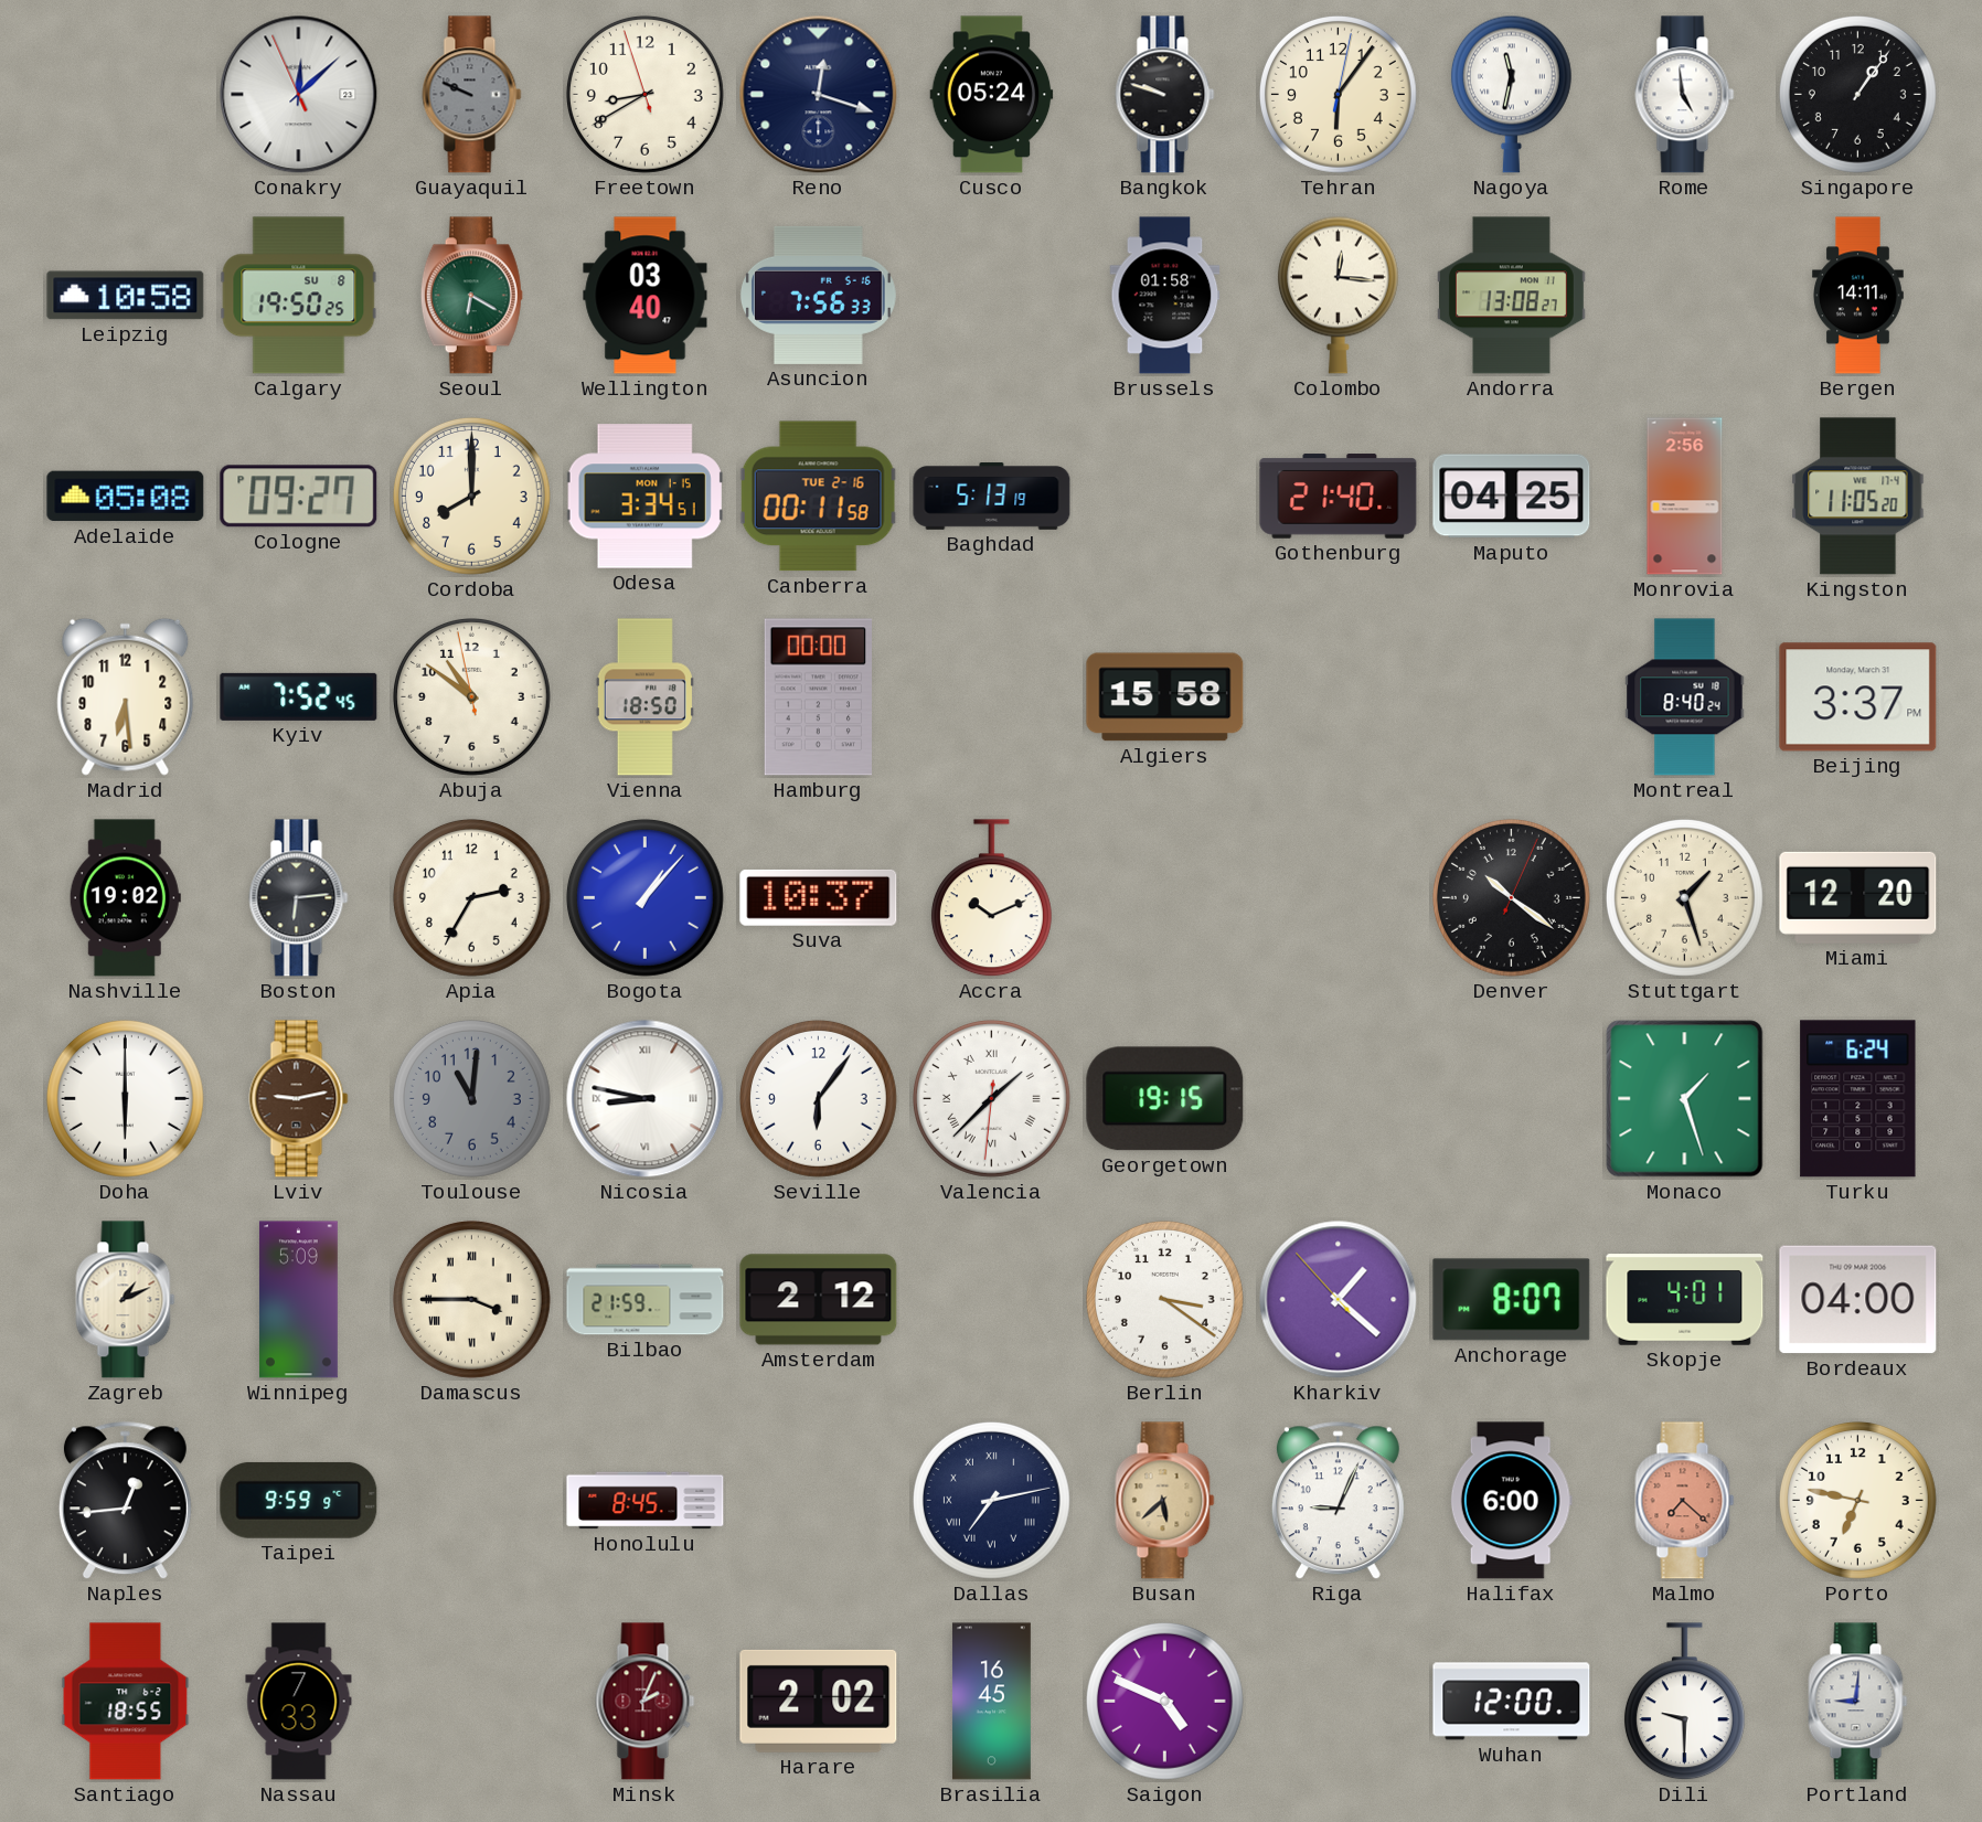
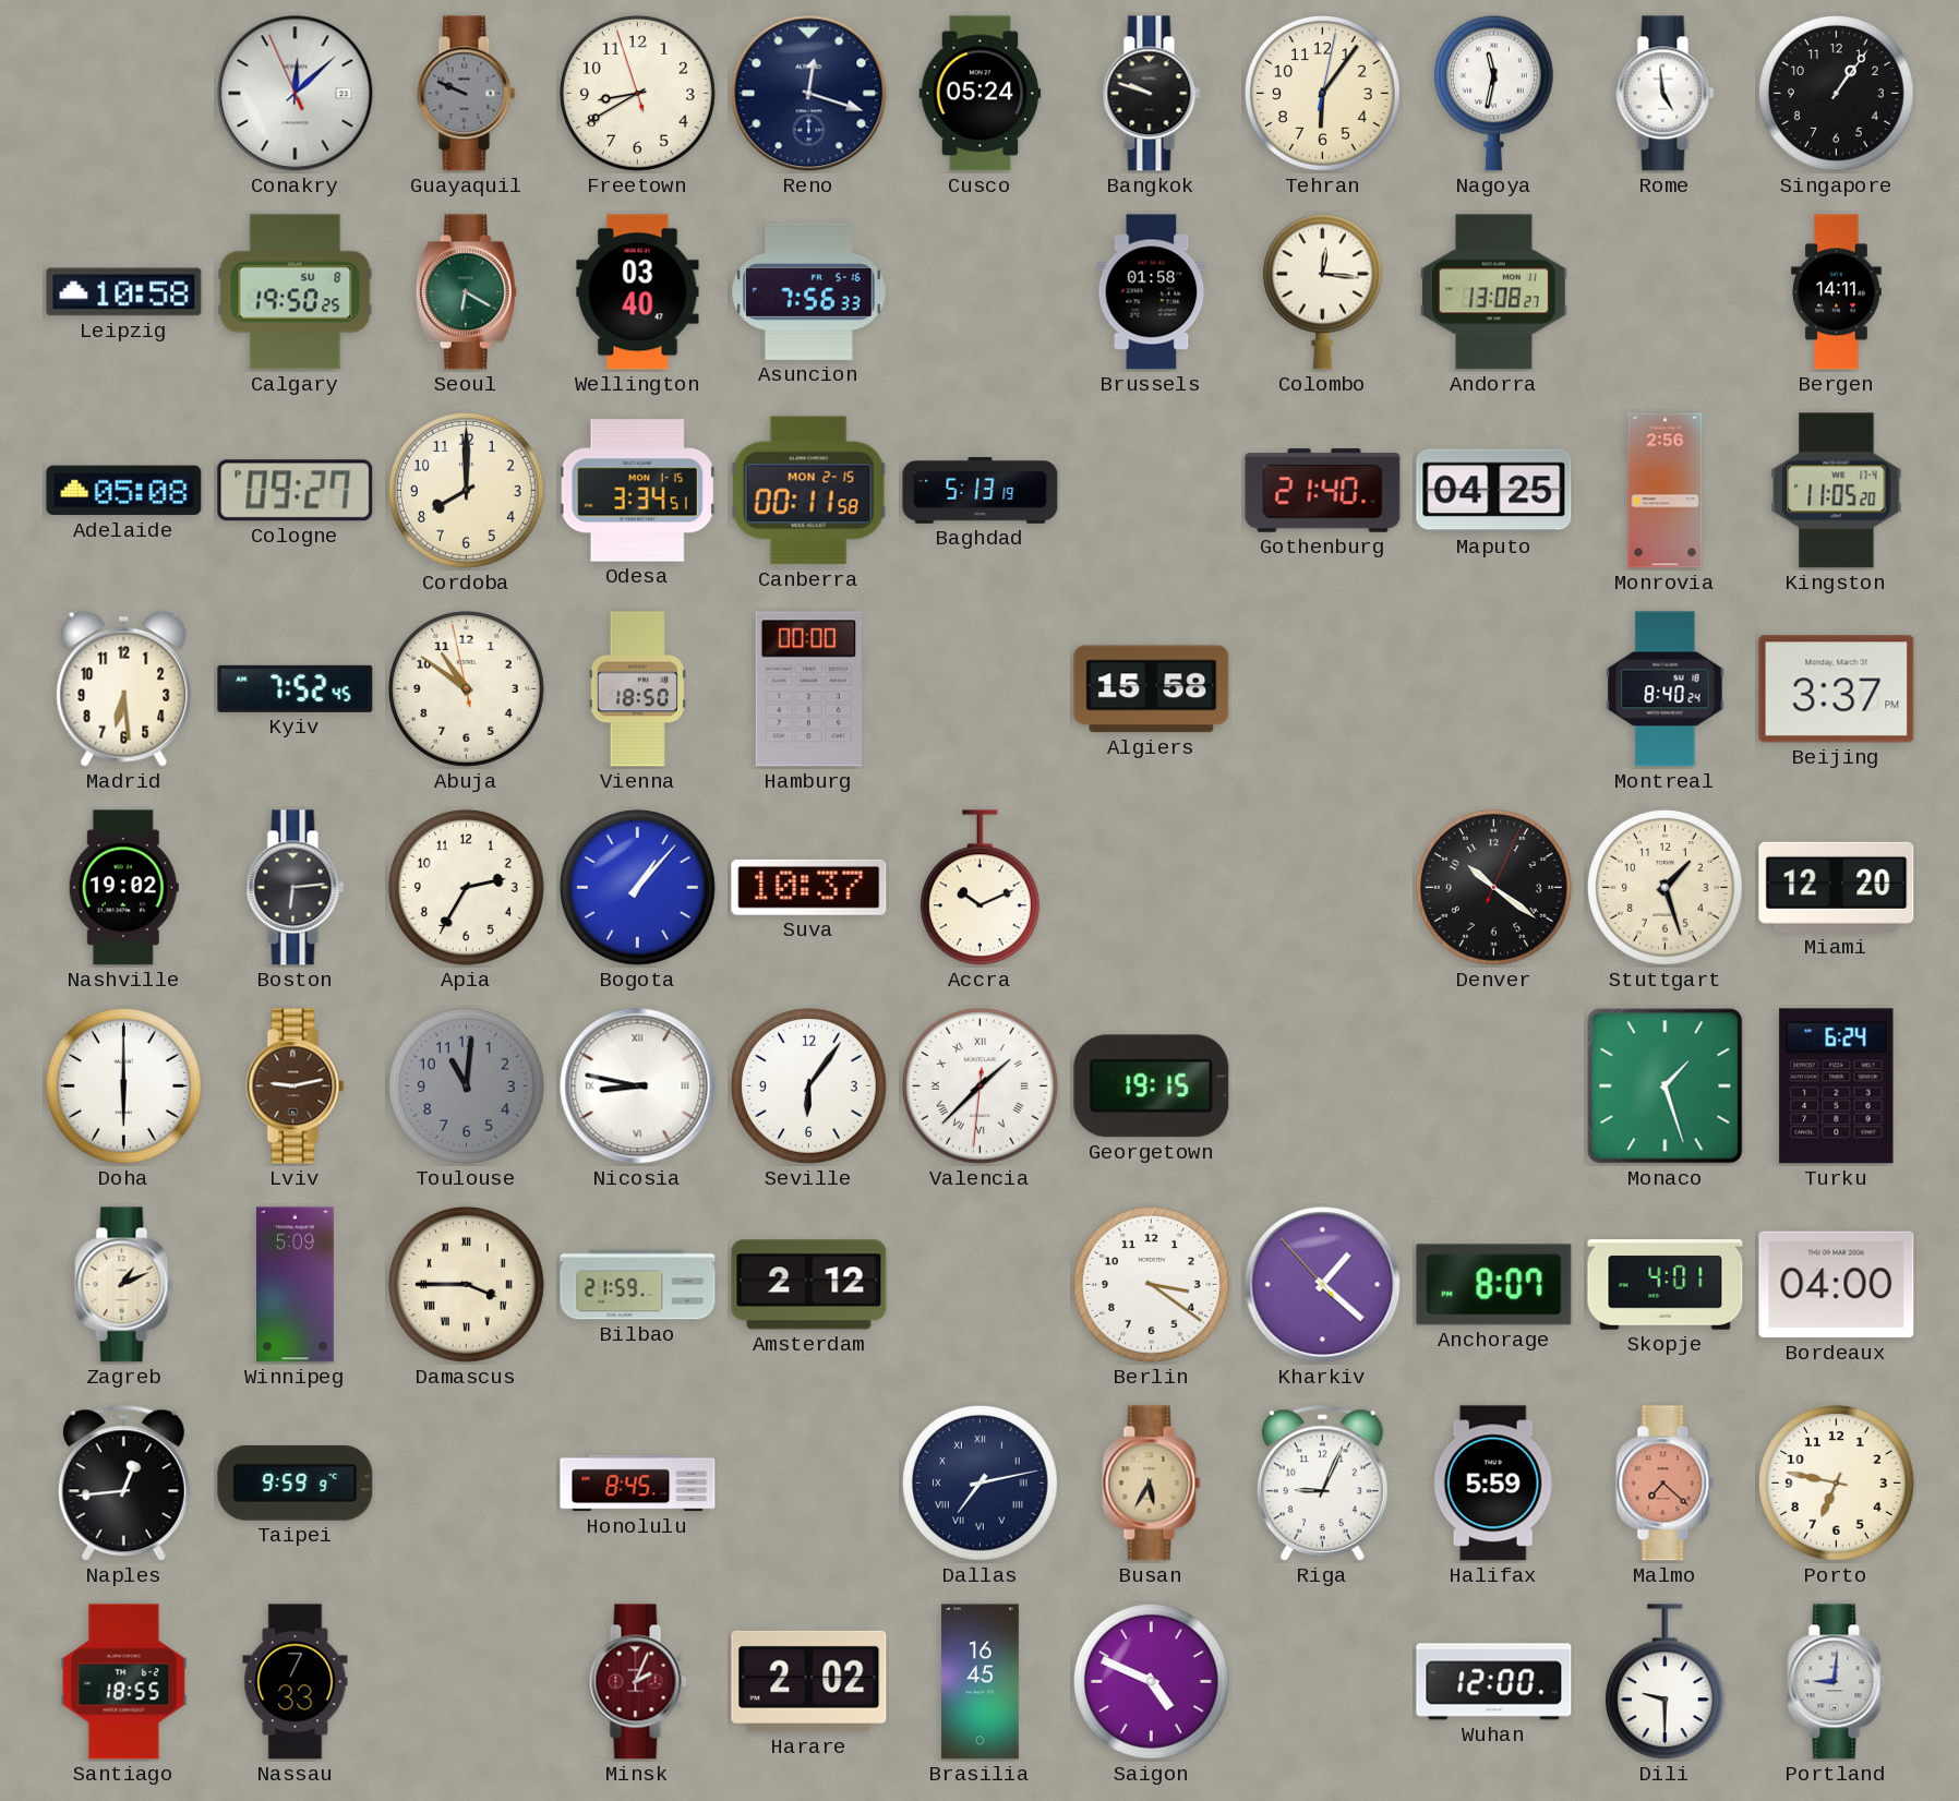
Canberra date: TUE 2-16 -> MON 2-15 (808, 491)
Busan: 5:38 -> 5:35 (1152, 1484)
Halifax: 6:00 -> 5:59 (1493, 1484)
